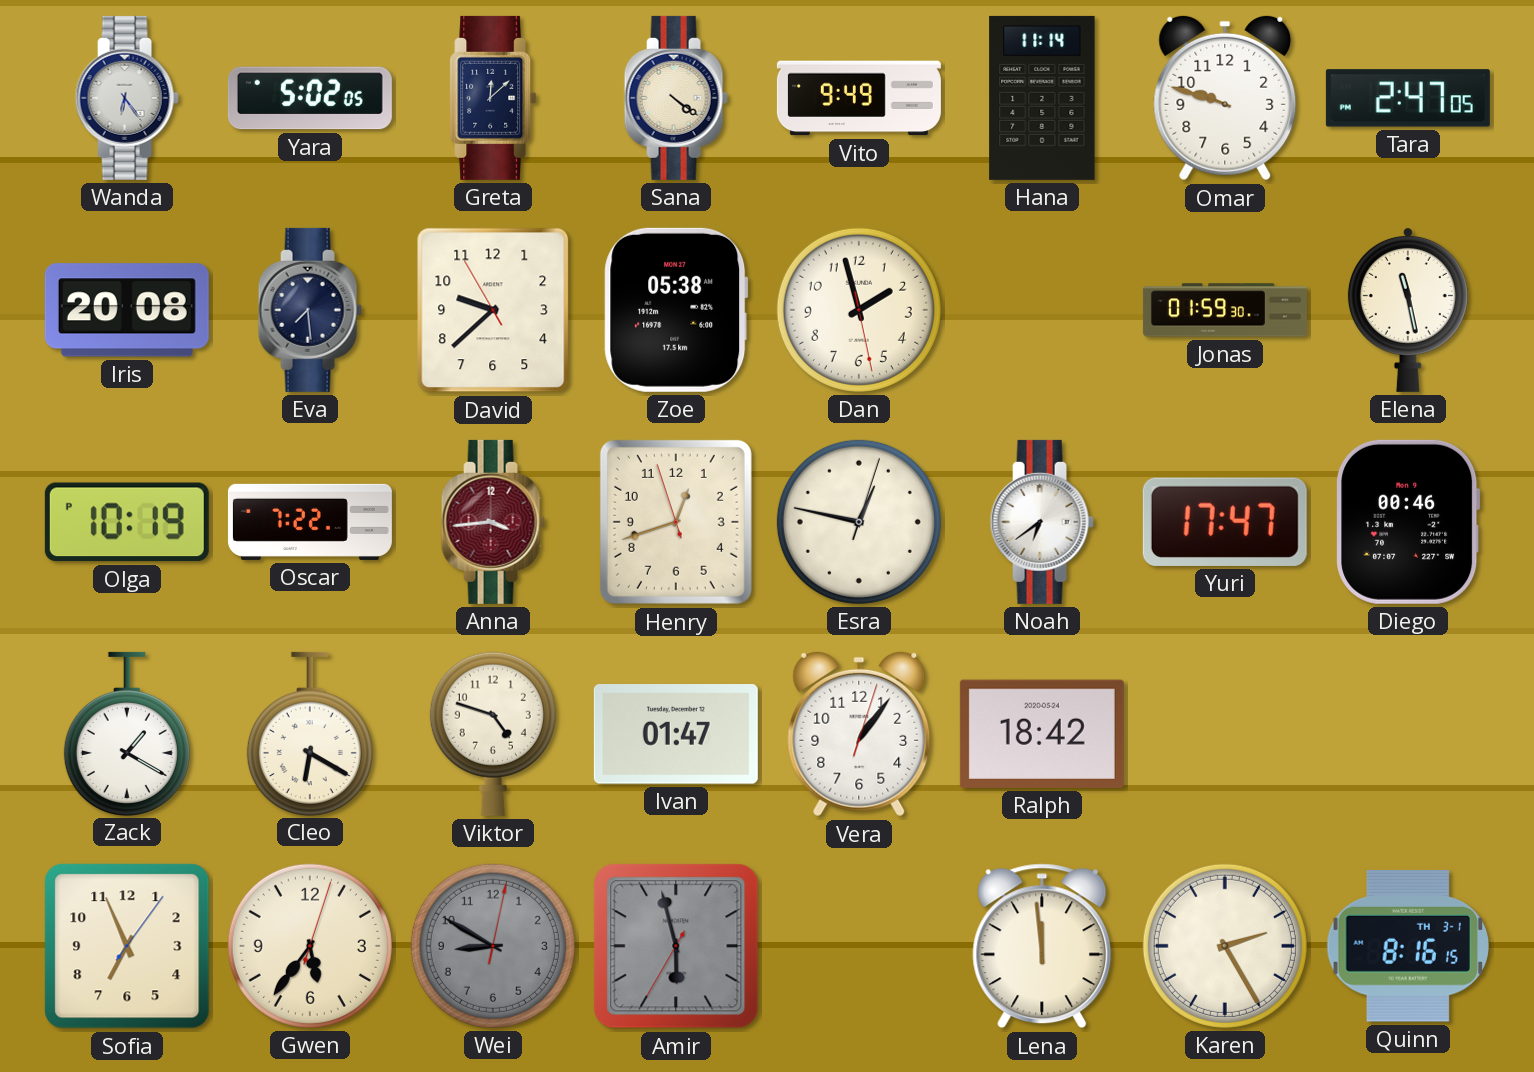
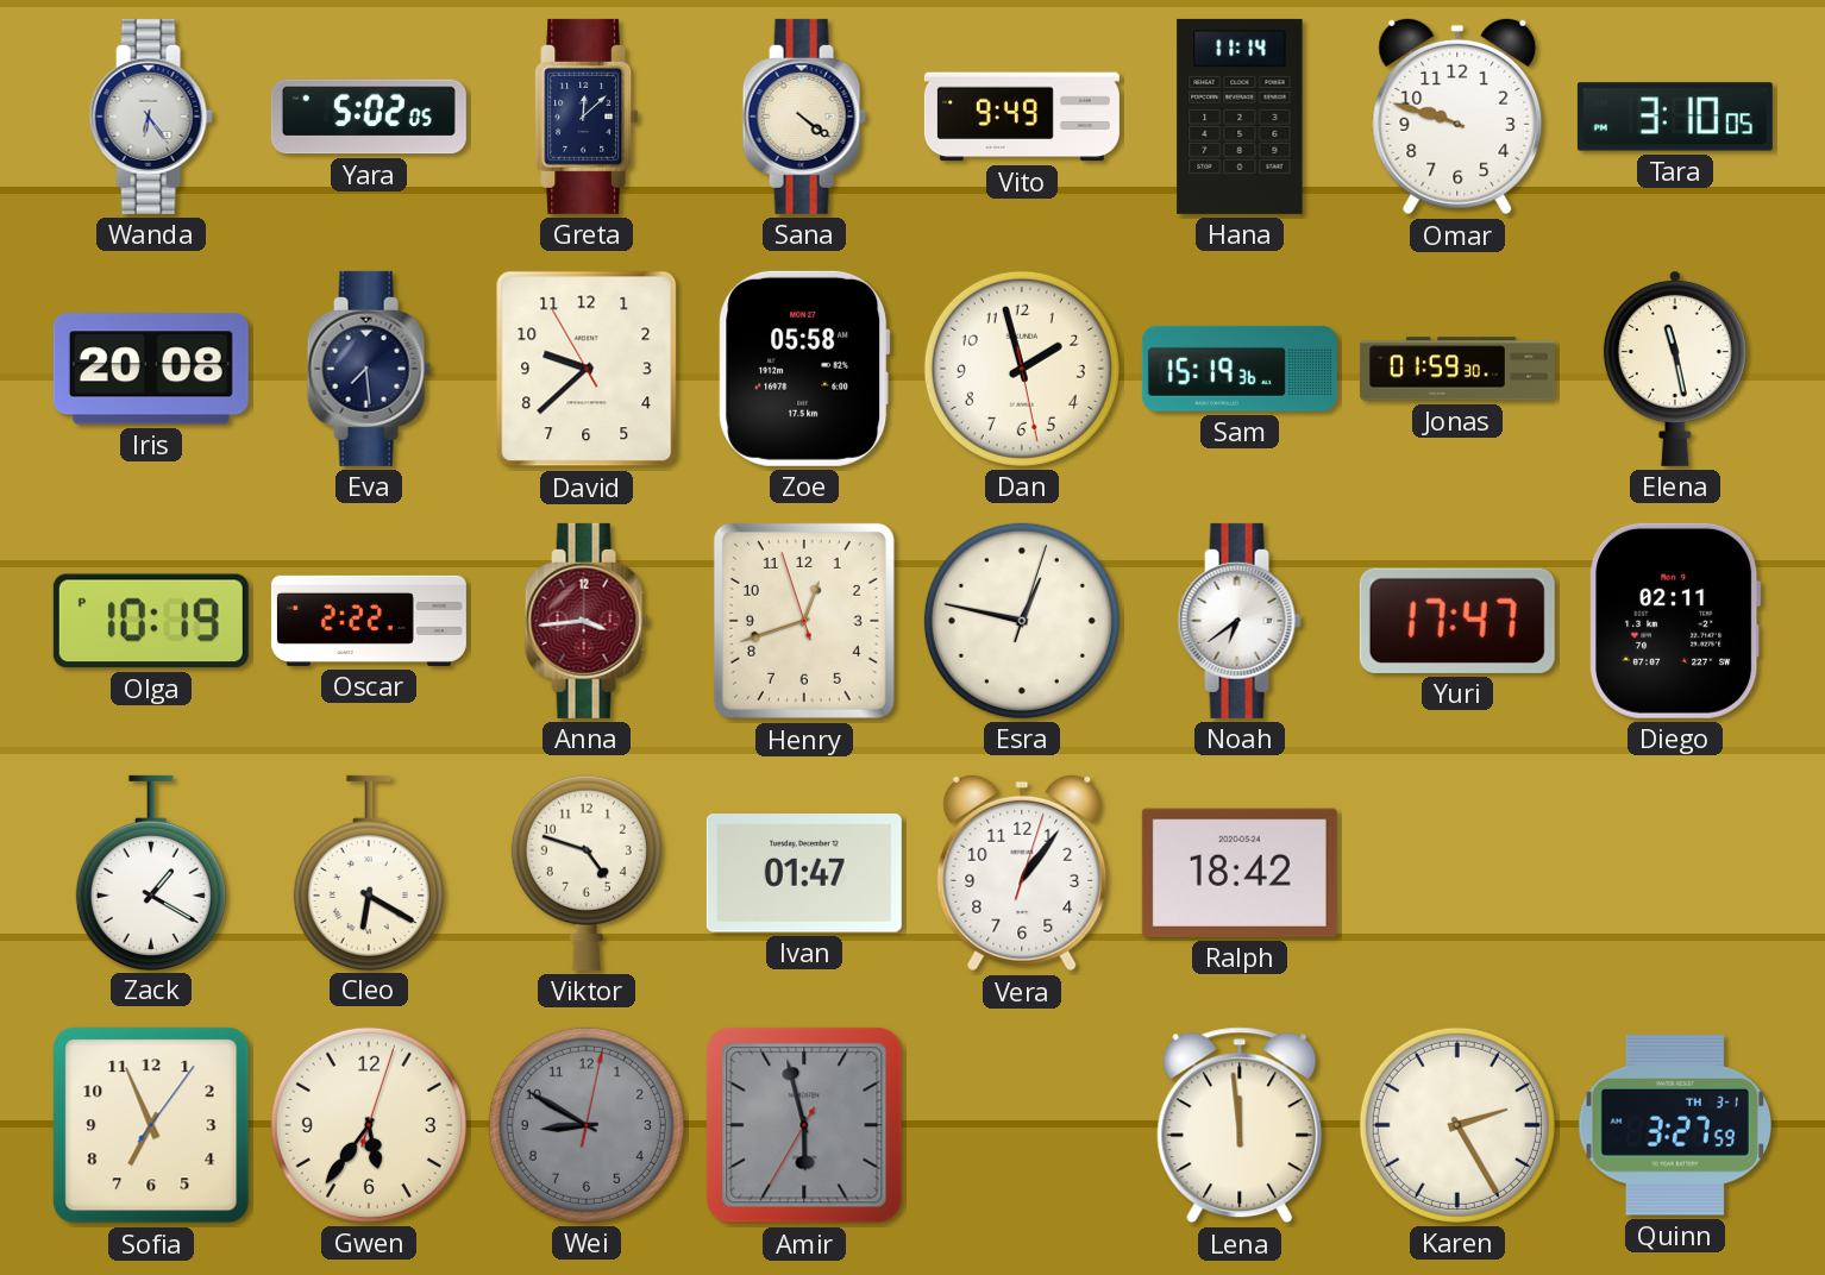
Tara: 2:47 -> 3:10 (1675, 117)
Zoe: 05:38 -> 05:58 (804, 369)
Sam: none -> 15:19 (1240, 369)
Oscar: 7:22 -> 2:22 (369, 621)
Diego: 00:46 -> 02:11 (1676, 621)
Quinn: 8:16 -> 3:27 (1674, 1125)
